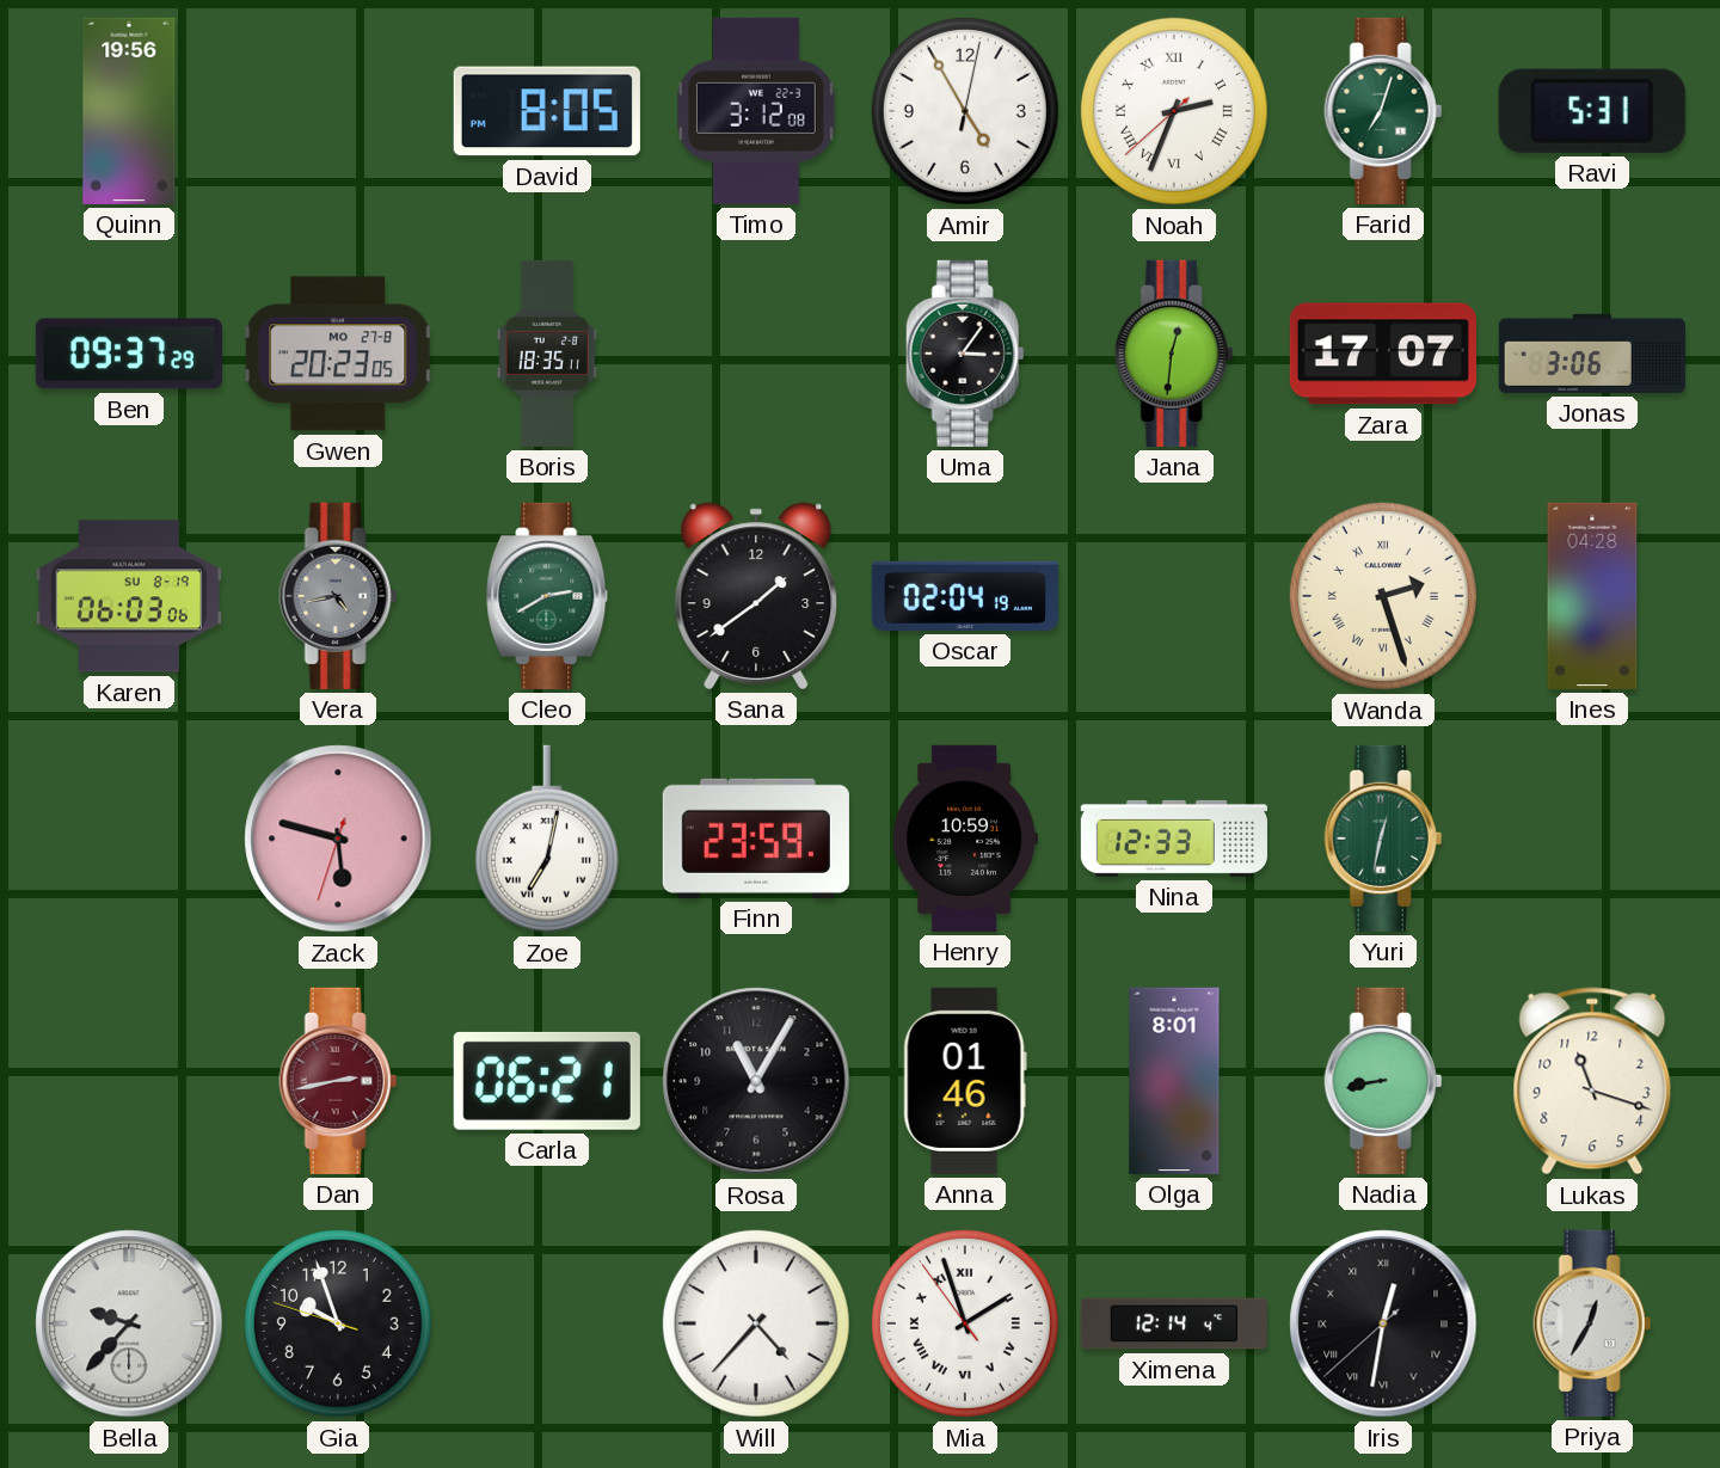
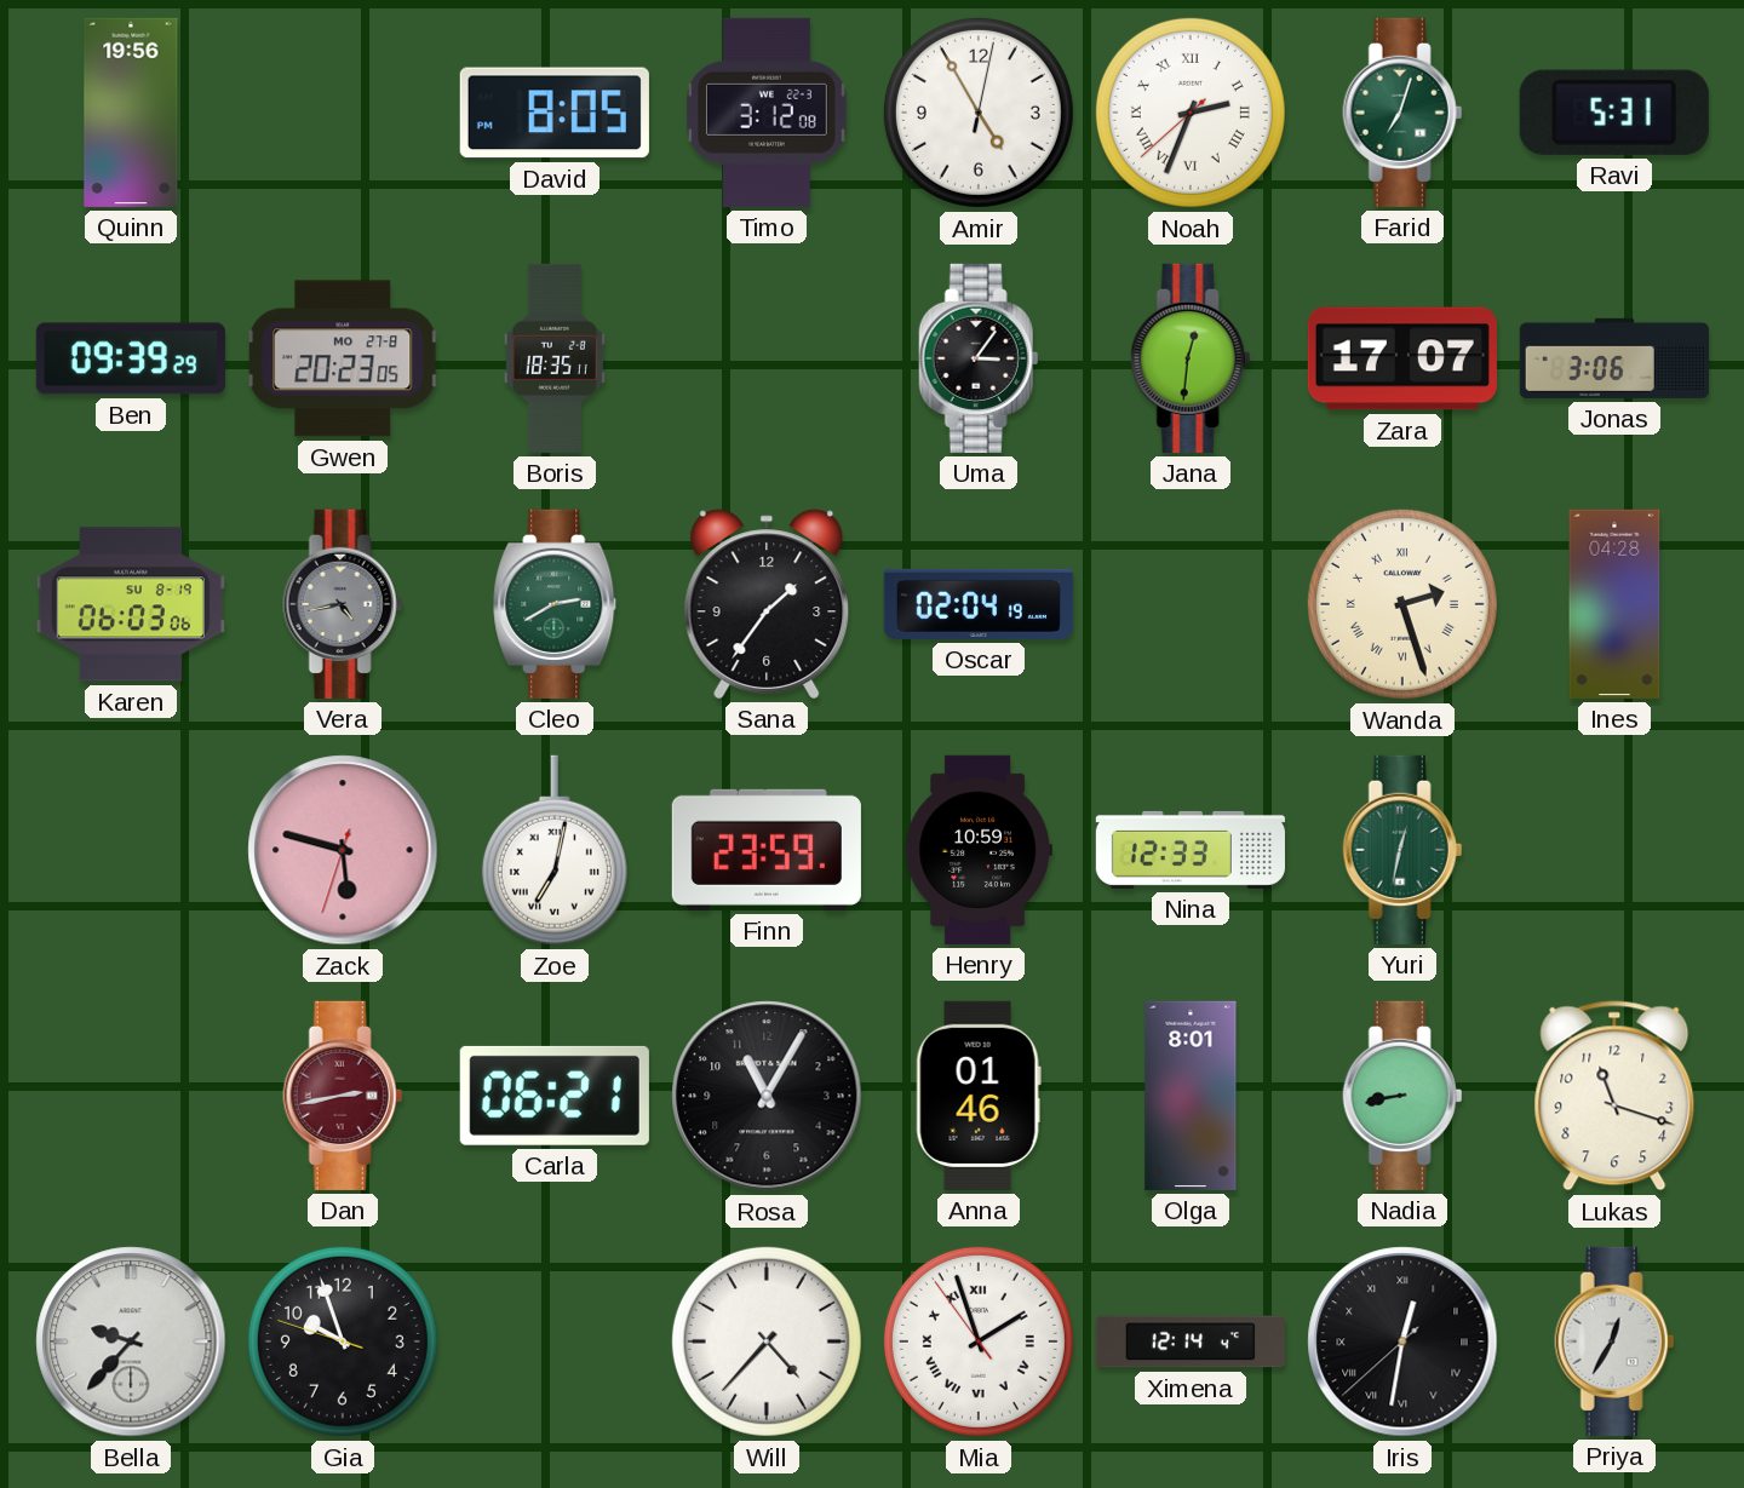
Ben: 09:37 -> 09:39 (131, 358)
Sana: 1:39 -> 1:36 (767, 604)
